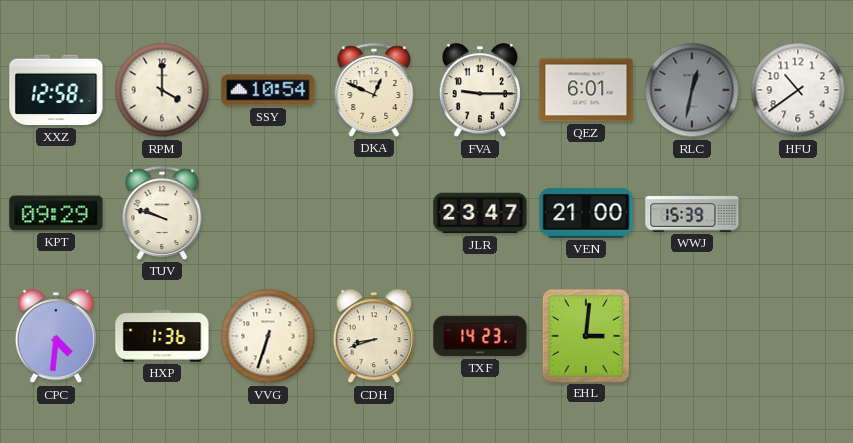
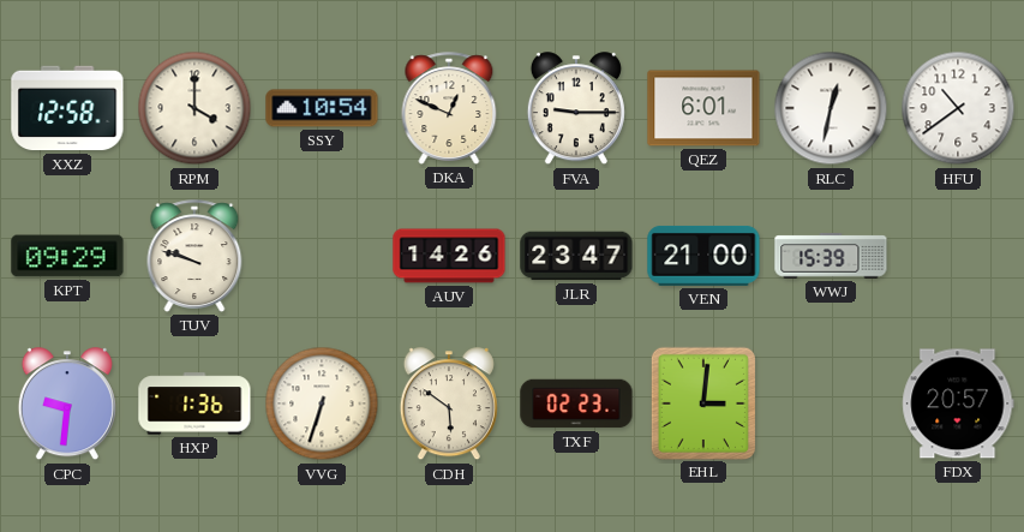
RLC dial: grey -> white (831, 108)
AUV: none -> 14:26 (449, 256)
CPC: 4:31 -> 9:31 (67, 405)
CDH: 8:42 -> 5:51 (449, 405)
TXF: 14:23 -> 02:23 (576, 404)
FDX: none -> 20:57 (958, 404)
